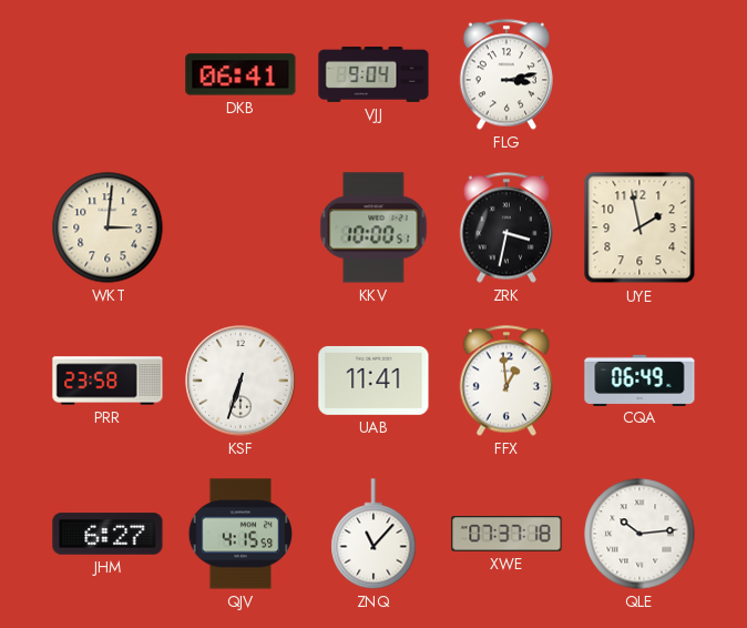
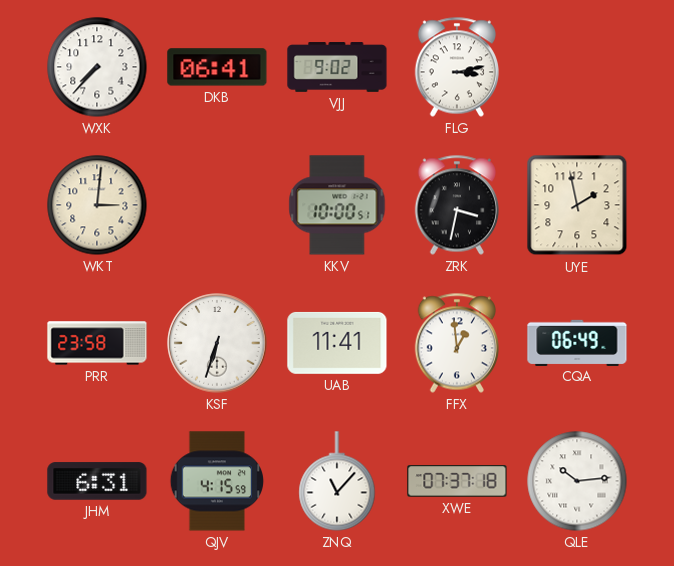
WXK: none -> 7:37 (97, 67)
VJJ: 9:04 -> 9:02 (337, 67)
JHM: 6:27 -> 6:31 (97, 481)
